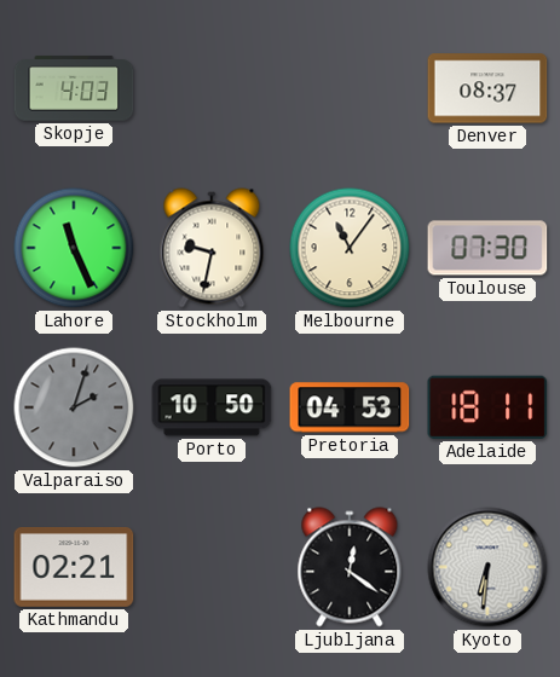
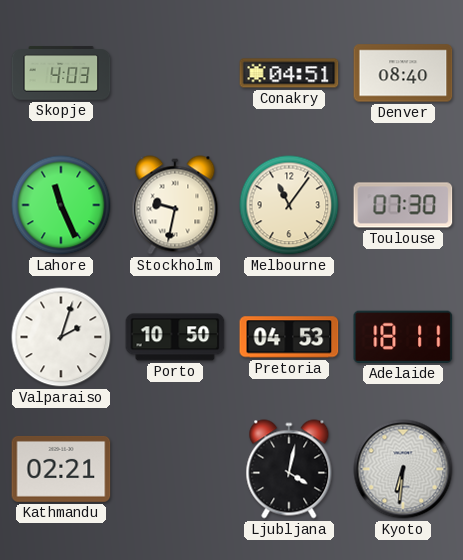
Conakry: none -> 04:51 (289, 73)
Denver: 08:37 -> 08:40 (403, 73)
Valparaiso dial: grey -> white (61, 337)
Ljubljana: 12:21 -> 4:02 (289, 469)
